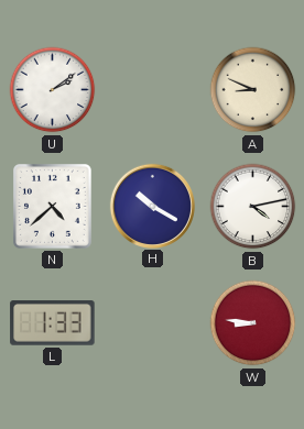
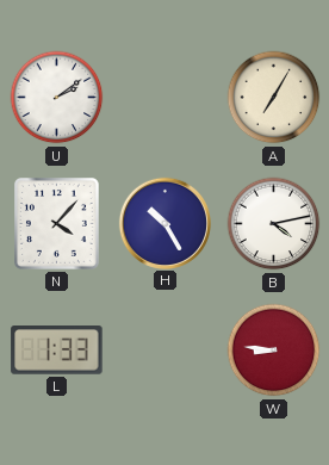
A: 8:49 -> 7:05 (274, 98)
N: 4:38 -> 4:07 (57, 224)
H: 10:20 -> 10:25 (164, 223)
